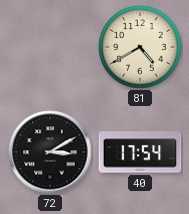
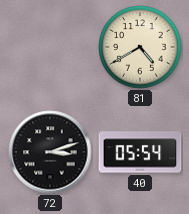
72: 3:10 -> 3:12 (50, 152)
40: 17:54 -> 05:54 (140, 152)
